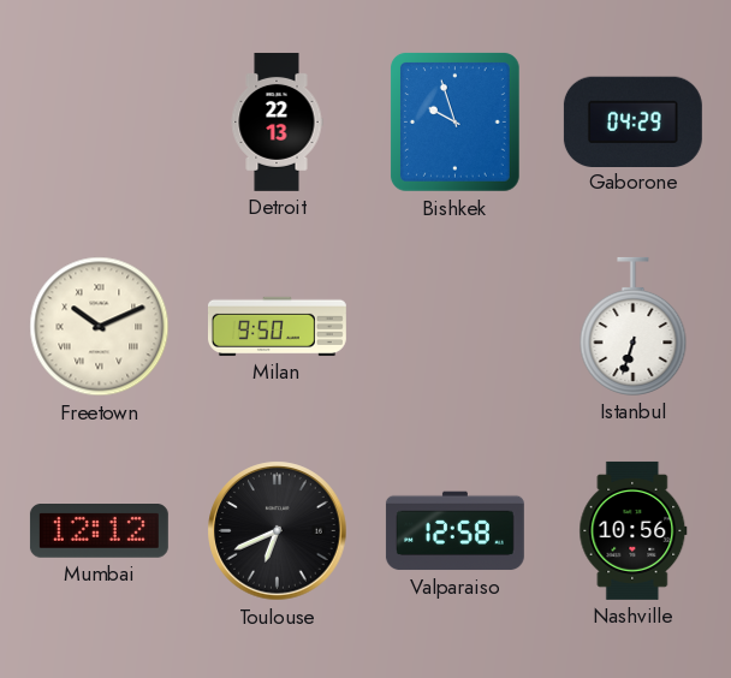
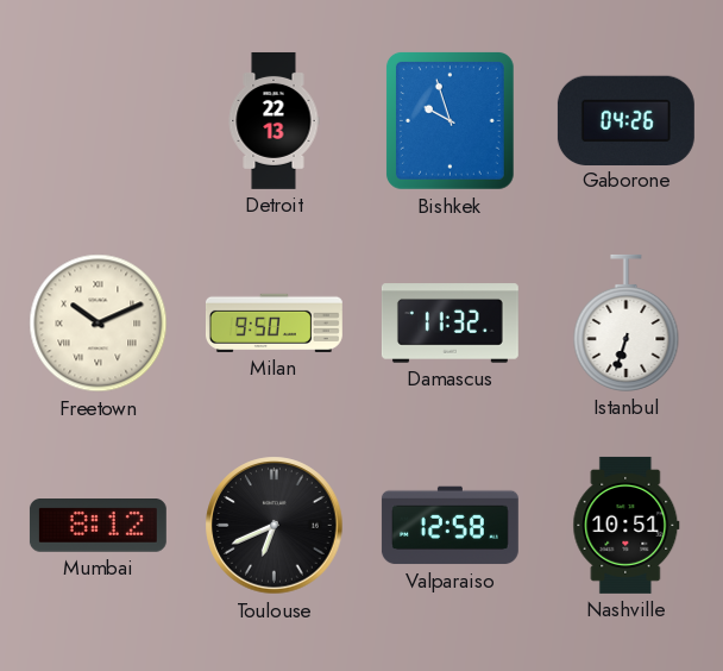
Gaborone: 04:29 -> 04:26 (625, 120)
Damascus: none -> 11:32 (449, 324)
Mumbai: 12:12 -> 8:12 (98, 526)
Nashville: 10:56 -> 10:51 (627, 525)
